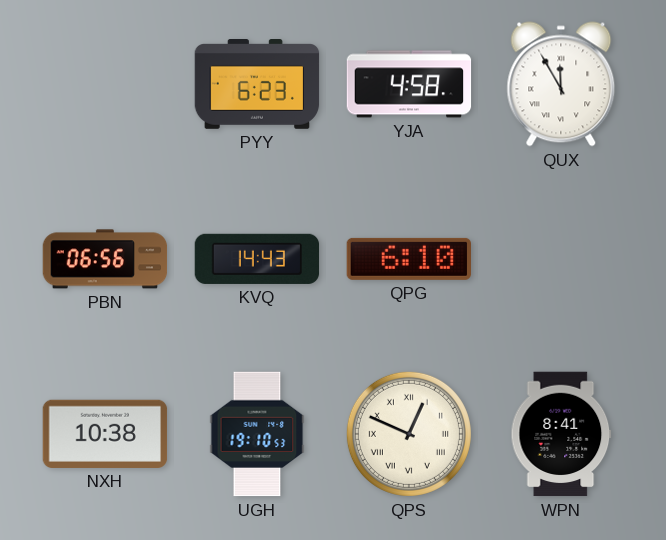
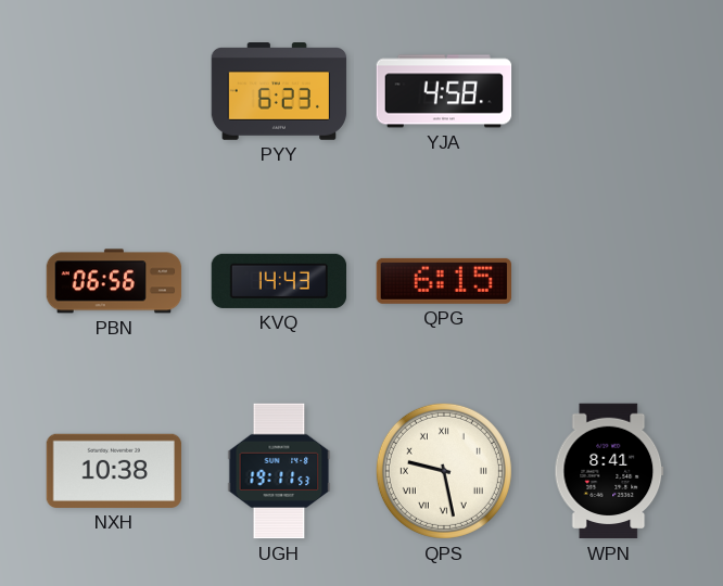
QUX: 11:55 -> none (561, 84)
QPG: 6:10 -> 6:15 (443, 281)
UGH: 19:10 -> 19:11 (279, 471)
QPS: 12:49 -> 9:28 (444, 471)
